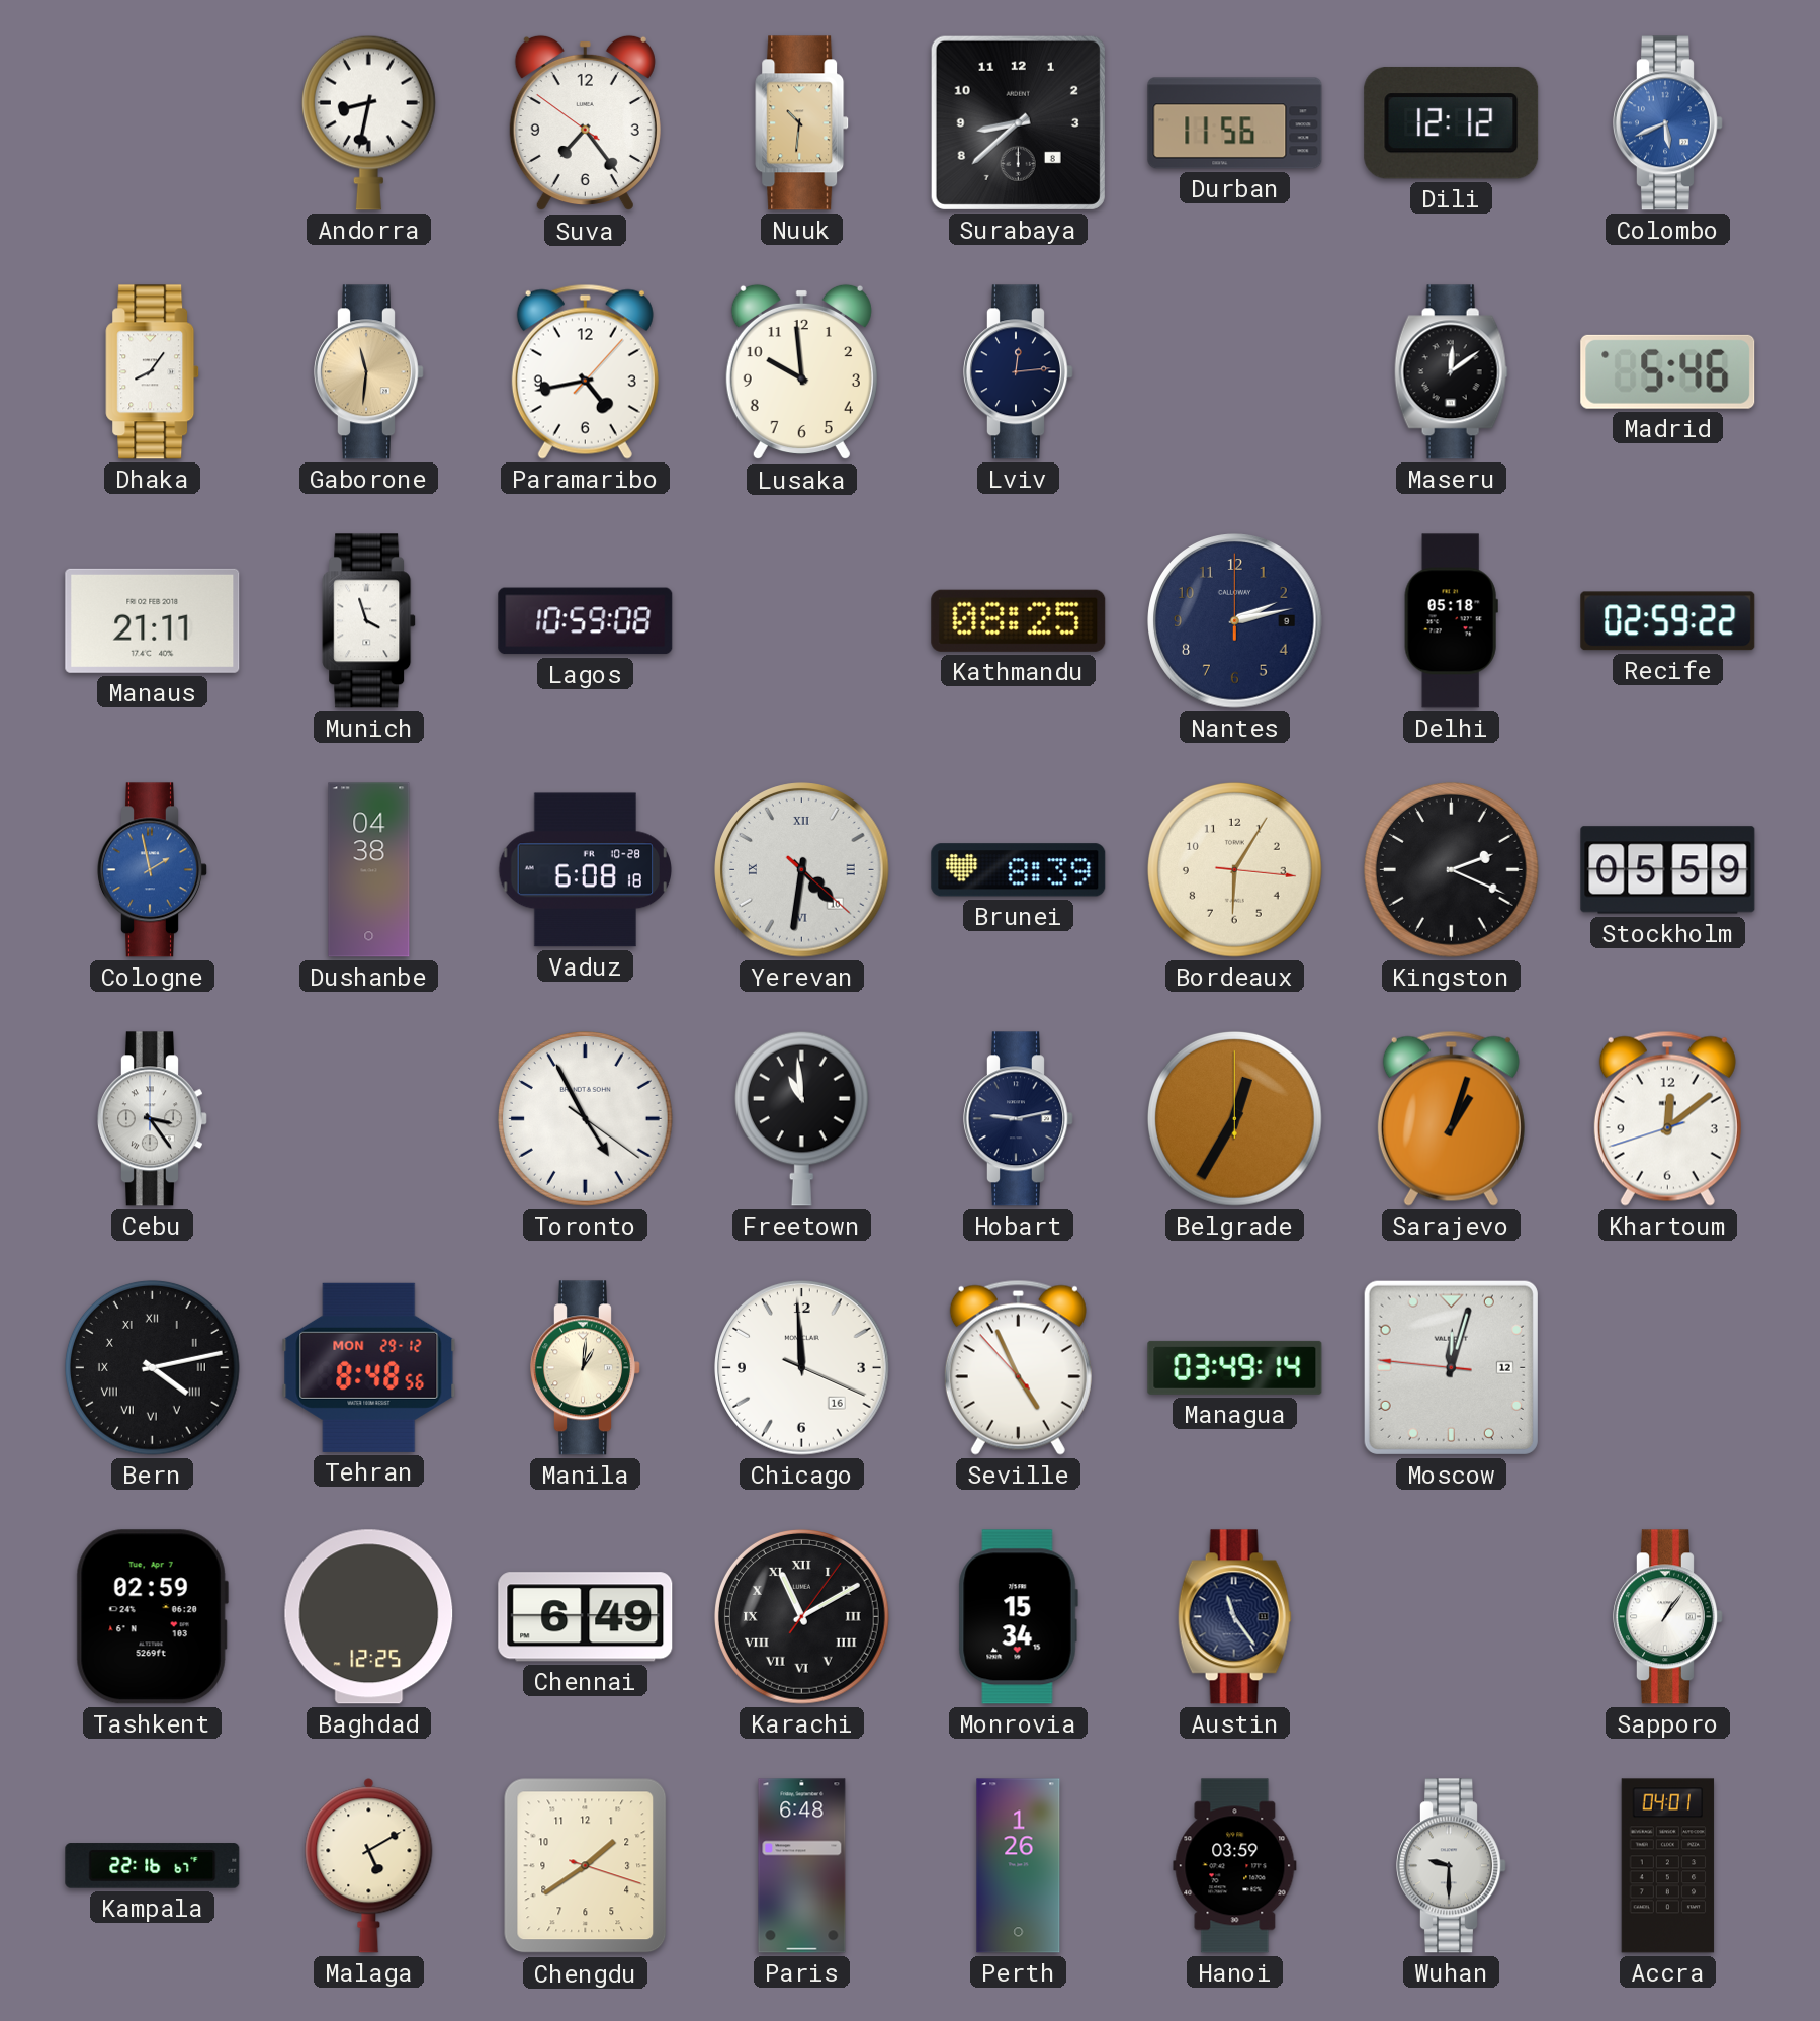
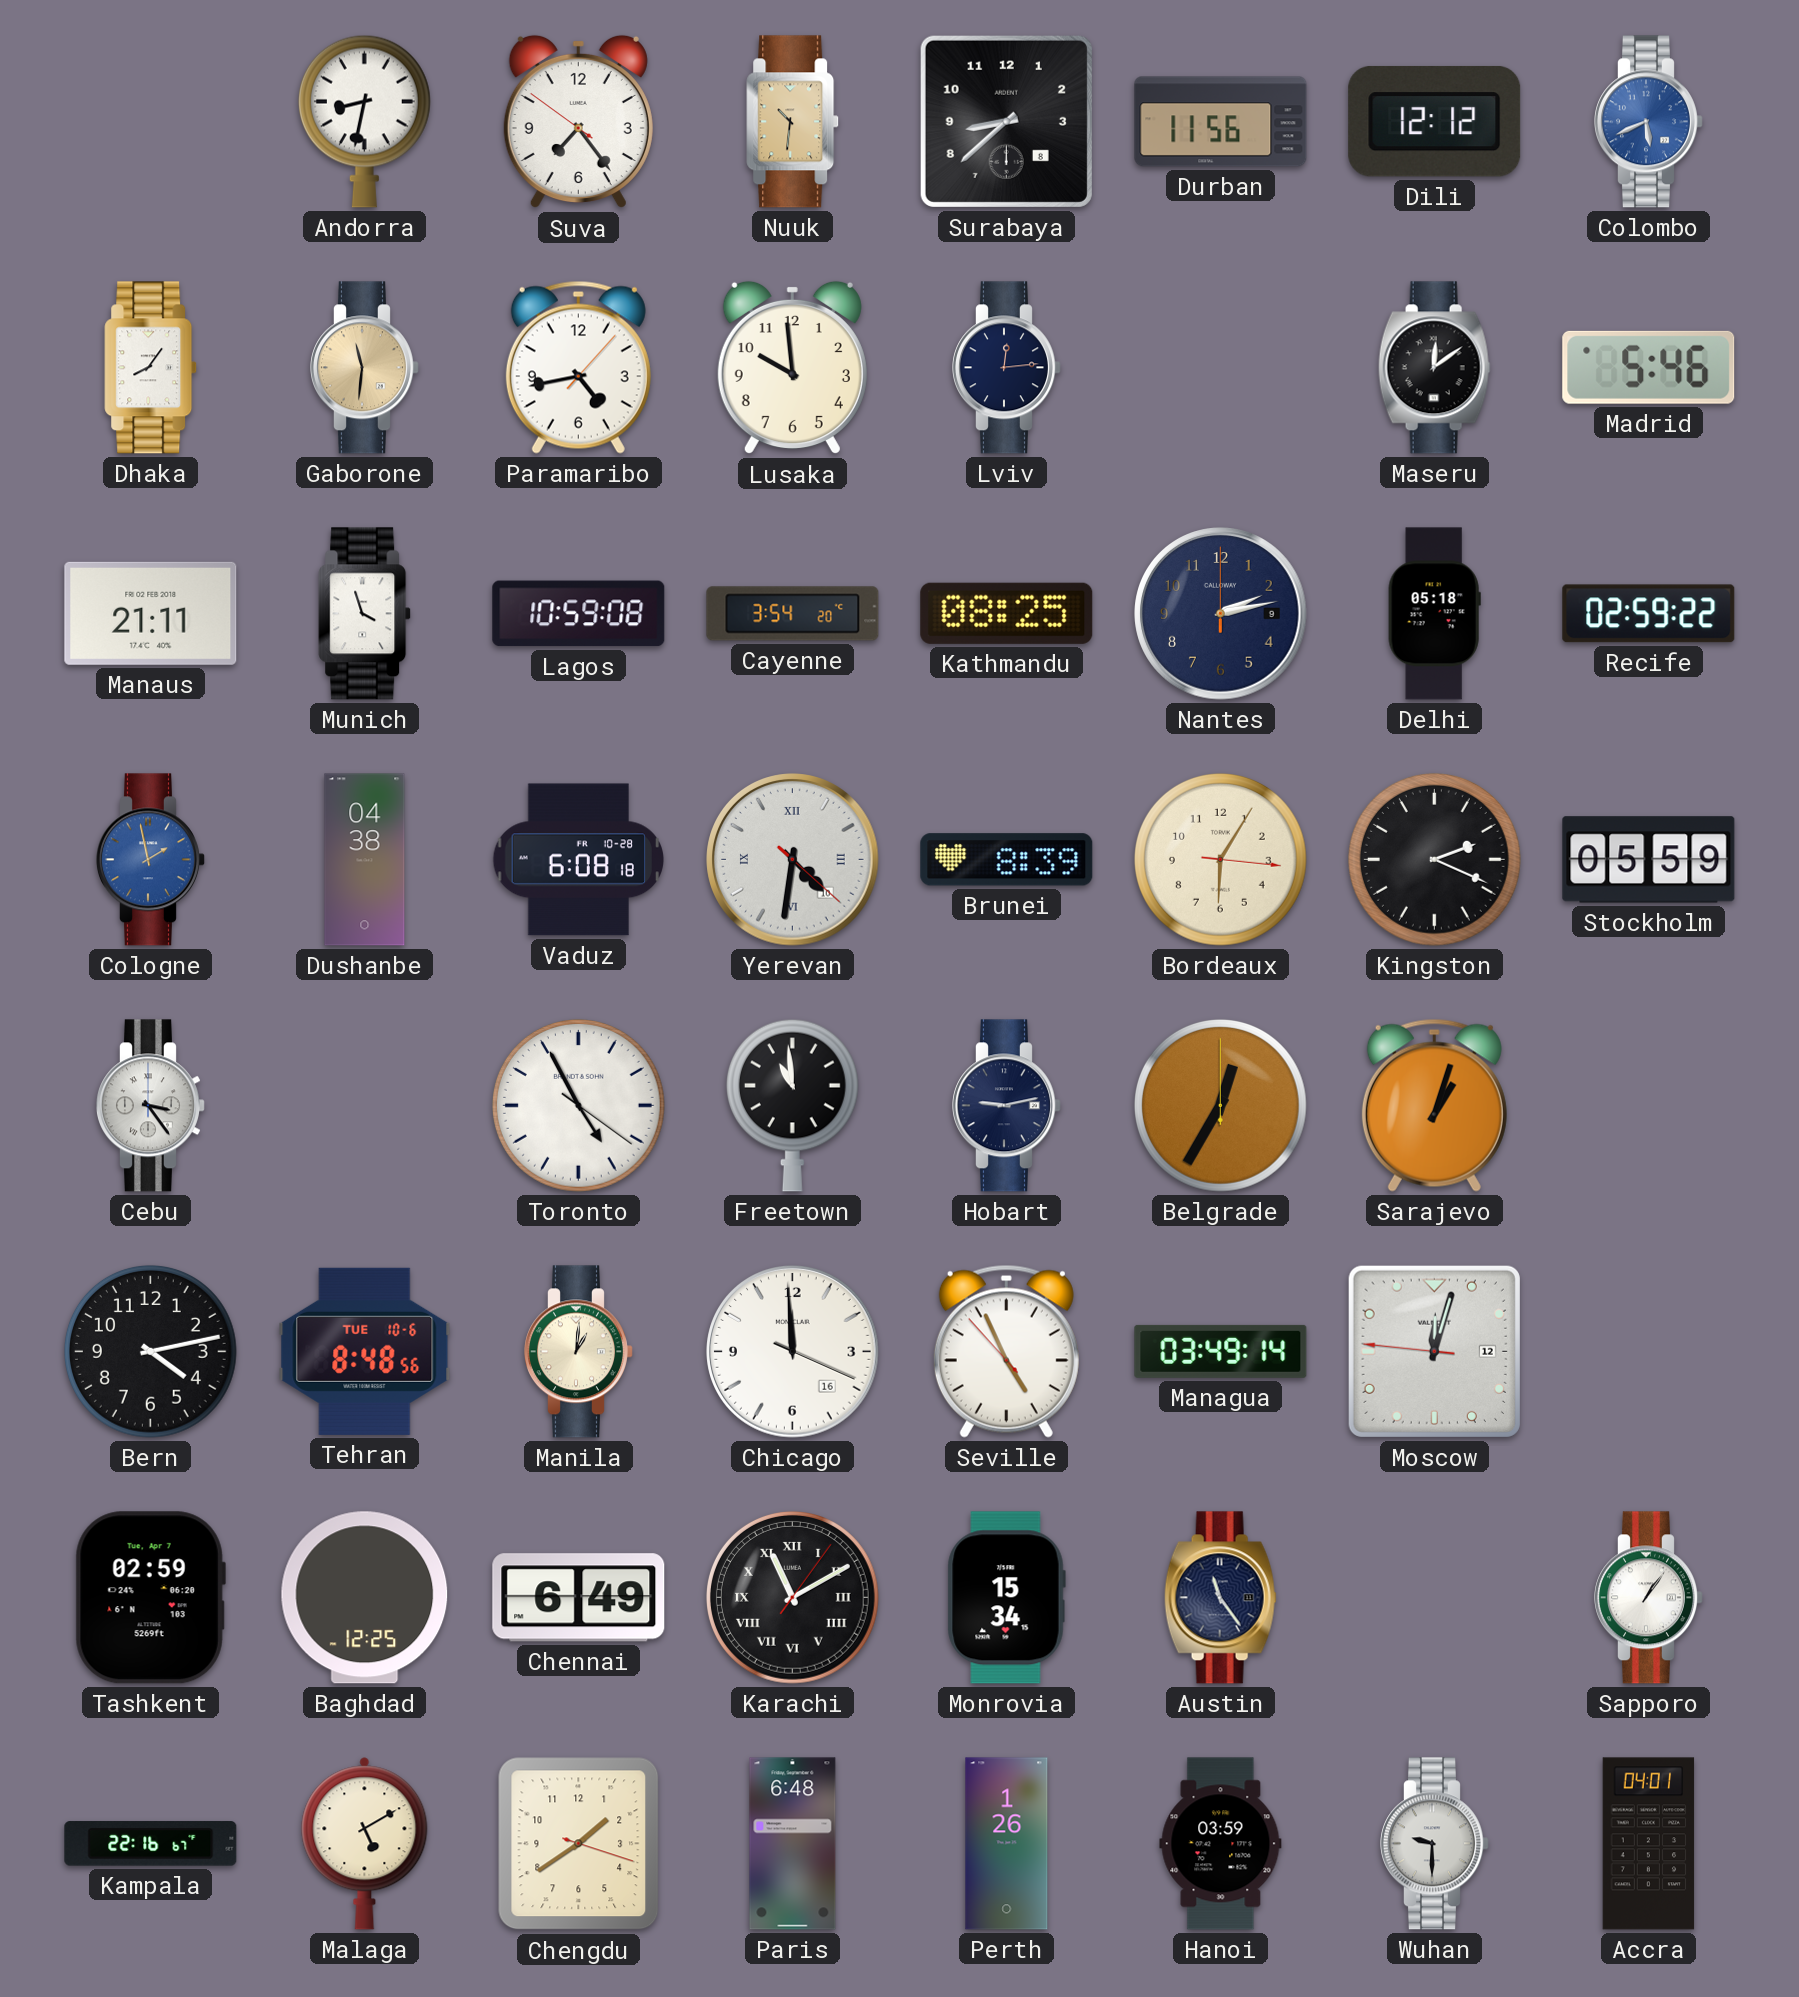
Cayenne: none -> 3:54 (793, 614)
Khartoum: 12:08 -> none (1667, 1118)
Bern numerals: Roman -> Arabic (150, 1351)
Tehran date: MON 29-12 -> TUE 10-6 (365, 1351)
